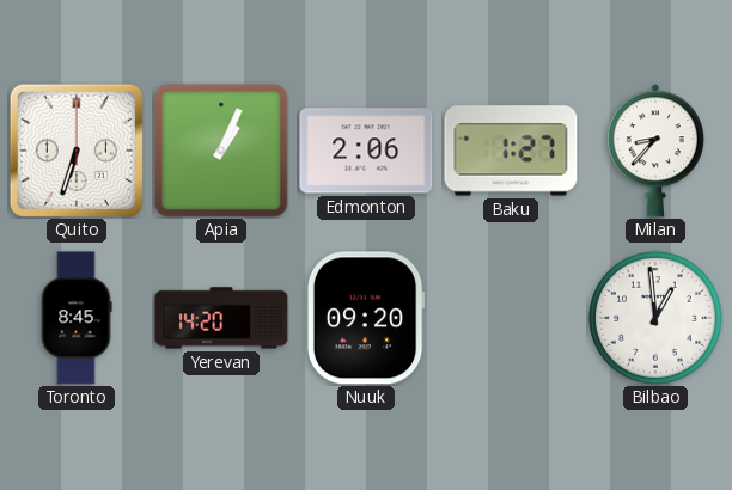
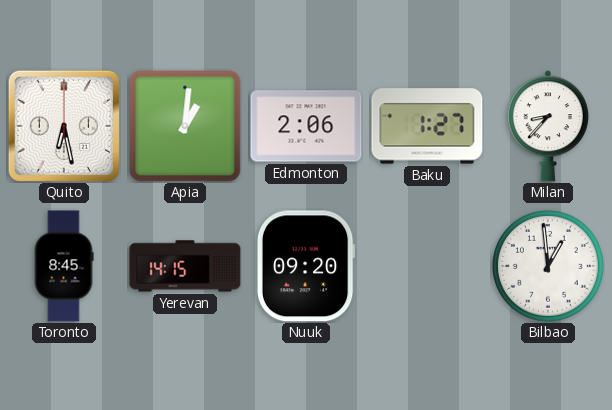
Quito: 6:33 -> 6:28 (64, 126)
Apia: 1:04 -> 1:01 (185, 126)
Yerevan: 14:20 -> 14:15 (185, 266)
